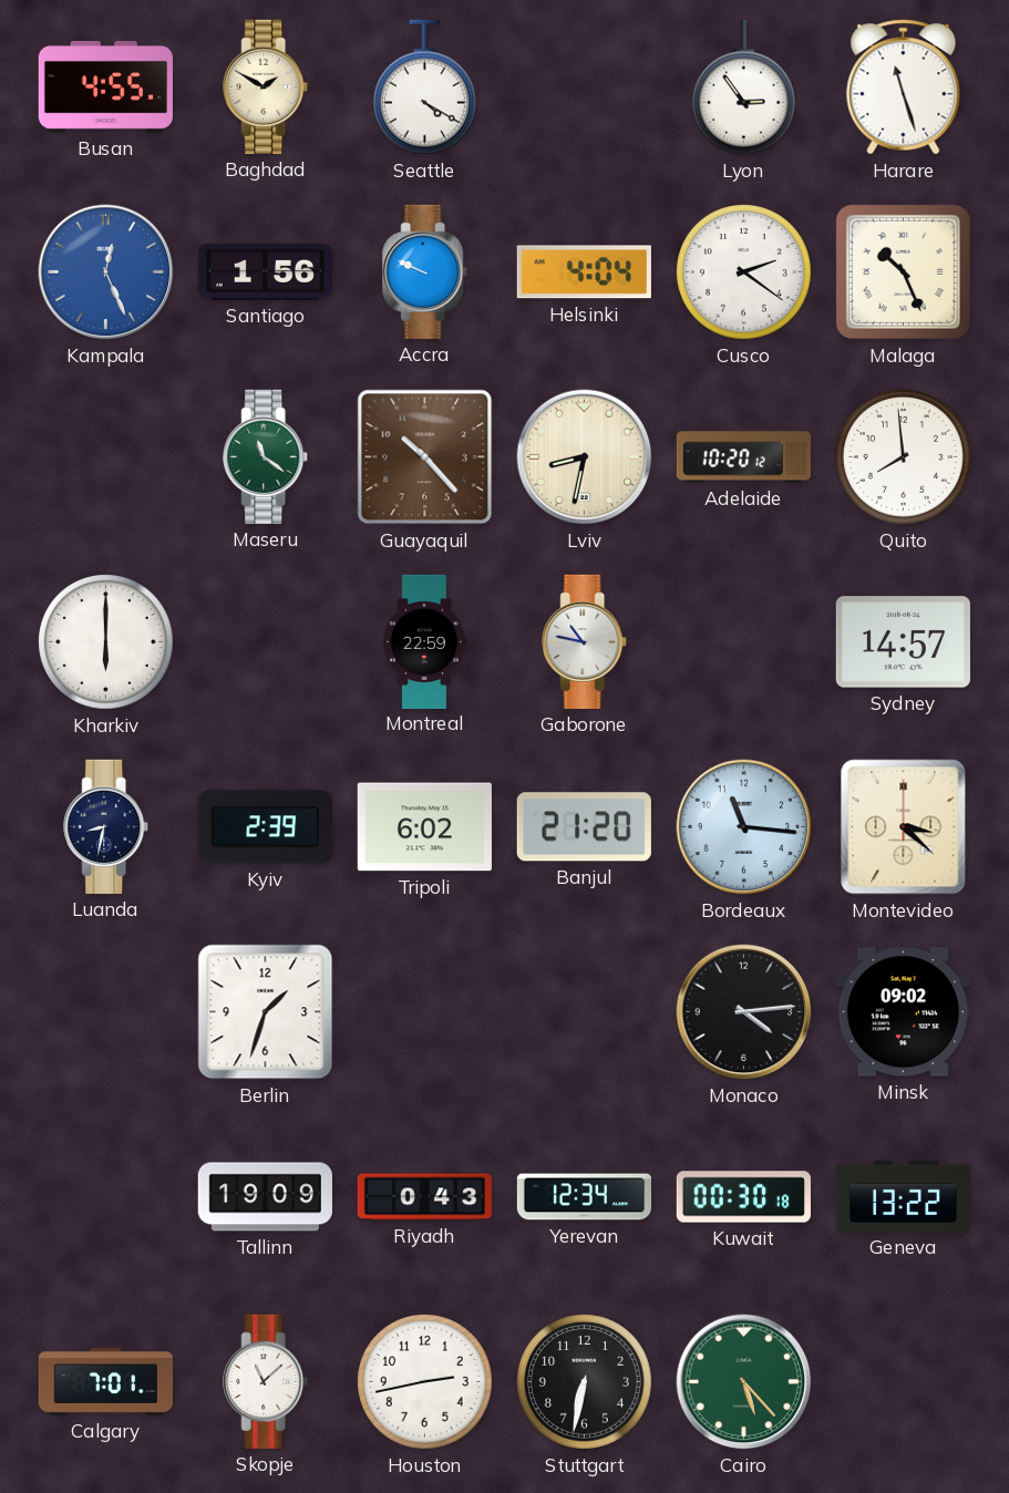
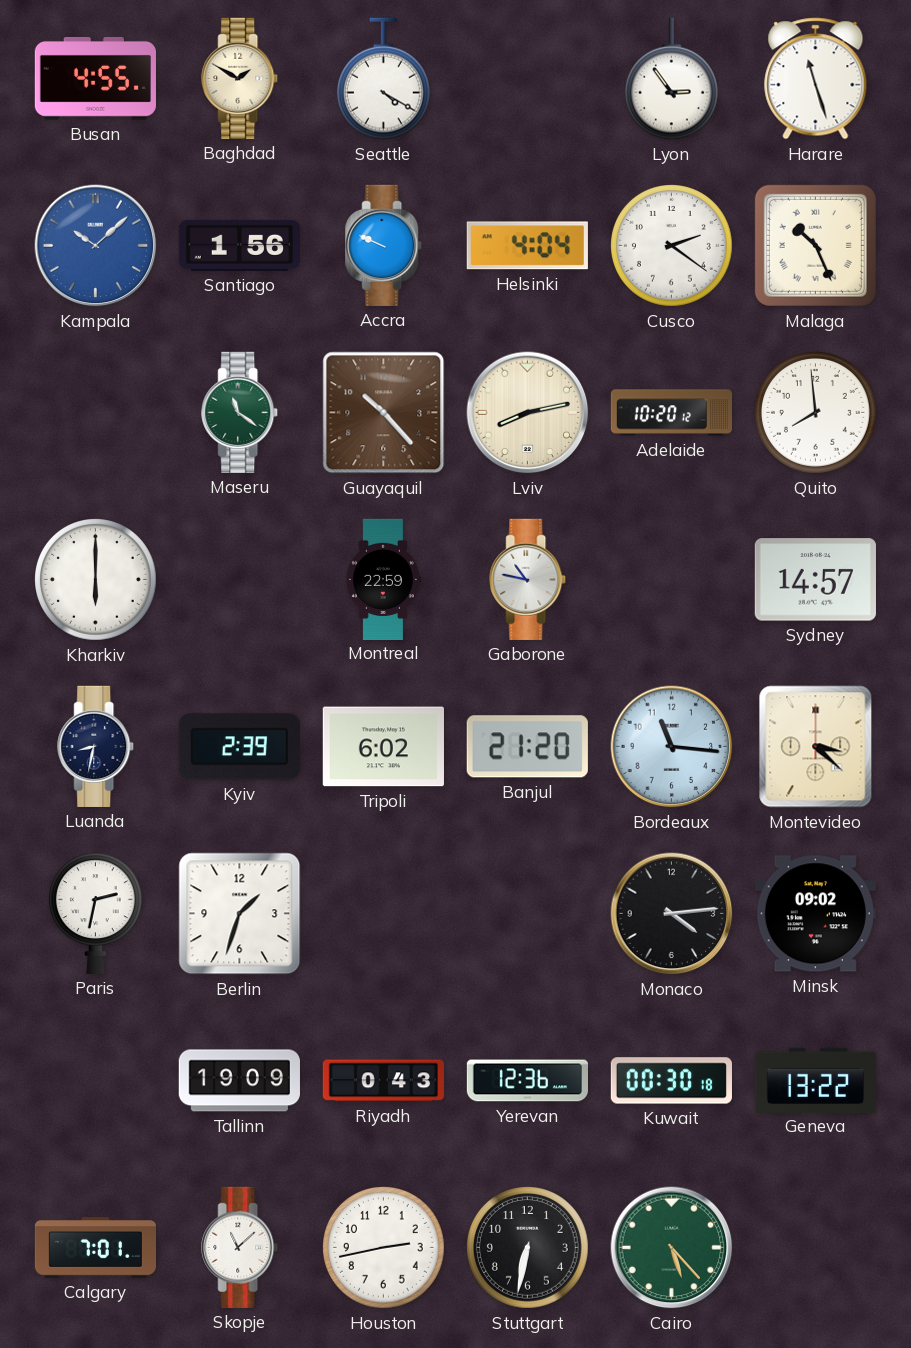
Kampala: 12:26 -> 10:08 (96, 246)
Lviv: 8:32 -> 8:13 (528, 413)
Paris: none -> 2:32 (95, 913)
Yerevan: 12:34 -> 12:36 (527, 1081)
